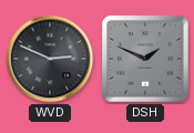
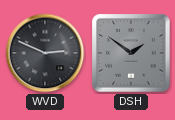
DSH: 1:49 -> 1:51 (131, 53)
